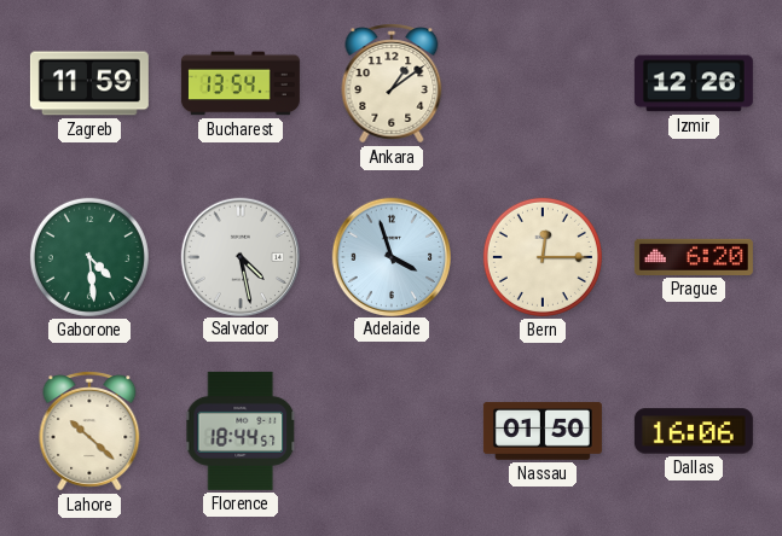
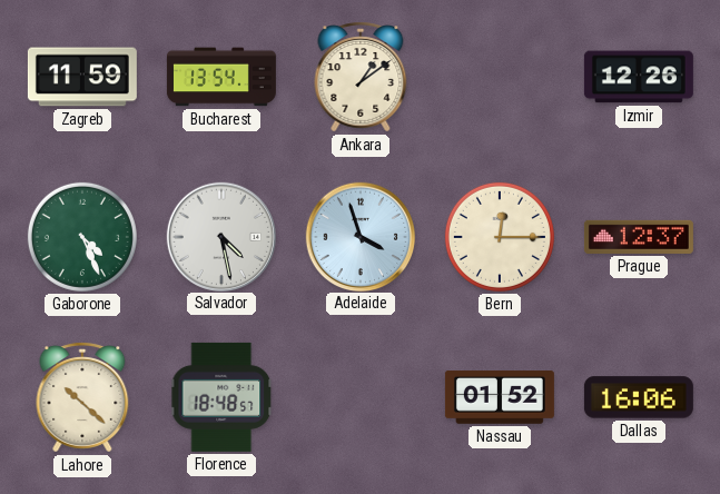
Gaborone: 4:29 -> 4:26 (82, 237)
Prague: 6:20 -> 12:37 (639, 237)
Florence: 18:44 -> 18:48 (223, 397)
Nassau: 01:50 -> 01:52 (500, 397)
